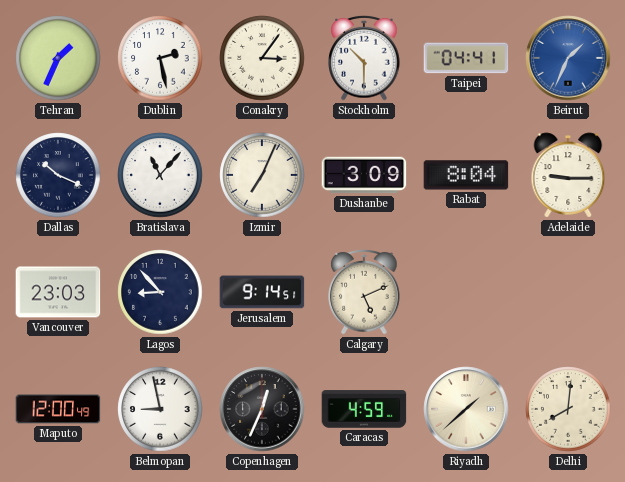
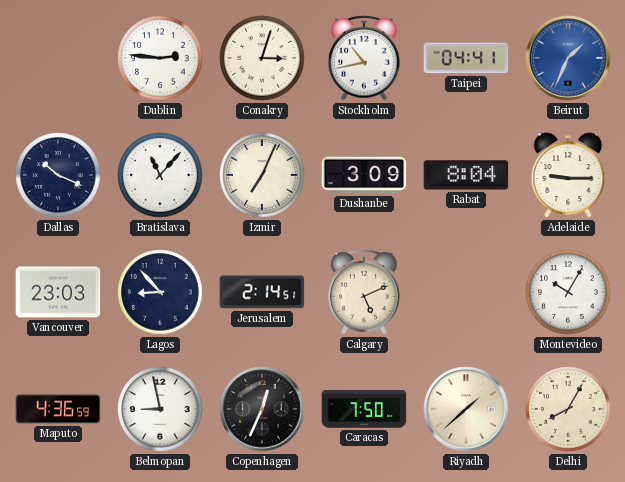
Tehran: 1:34 -> none (58, 58)
Dublin: 2:28 -> 2:46 (160, 58)
Conakry: 3:06 -> 3:03 (262, 58)
Stockholm: 10:30 -> 10:43 (364, 58)
Jerusalem: 9:14 -> 2:14 (262, 292)
Montevideo: none -> 10:05 (568, 292)
Maputo: 12:00 -> 4:36 (58, 409)
Caracas: 4:59 -> 7:50 (364, 409)
Delhi: 8:01 -> 8:05 (568, 409)
